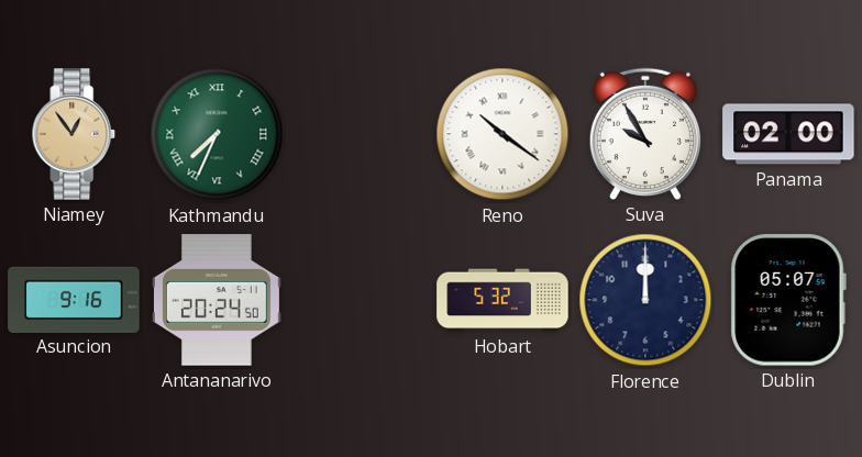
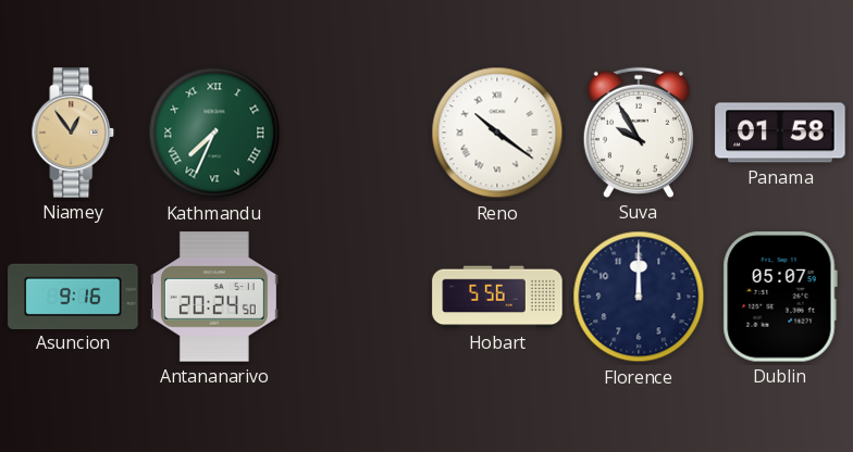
Panama: 02:00 -> 01:58 (780, 133)
Hobart: 5:32 -> 5:56 (497, 297)
